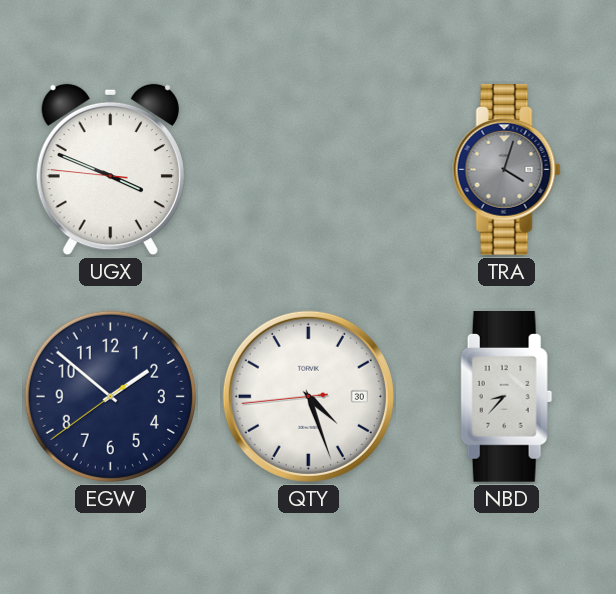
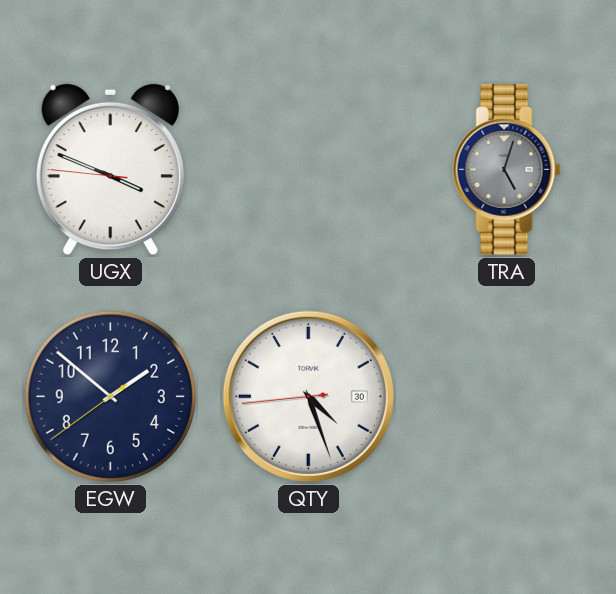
TRA: 4:03 -> 5:03 (507, 170)
NBD: 8:37 -> none (507, 397)
